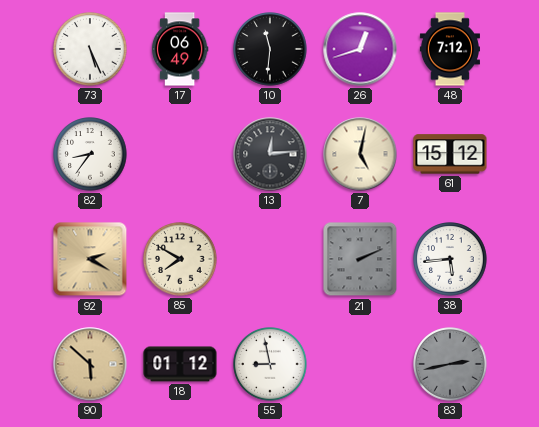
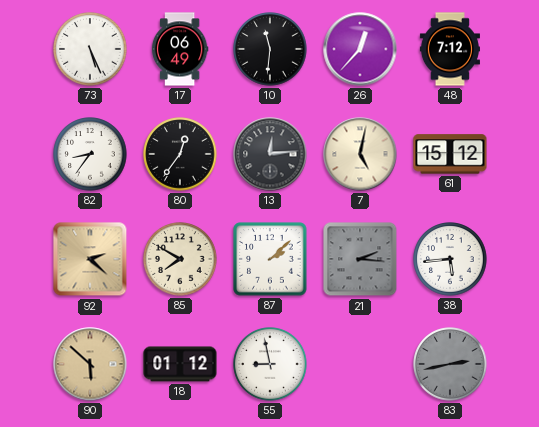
26: 12:42 -> 12:37 (360, 49)
80: none -> 12:36 (180, 154)
92: 2:20 -> 2:22 (90, 259)
87: none -> 2:08 (270, 259)
21: 2:11 -> 2:16 (360, 259)
